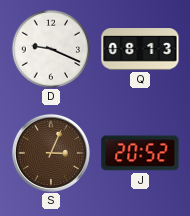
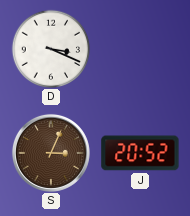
D: 9:19 -> 3:19 (51, 49)
Q: 08:13 -> none (140, 49)
